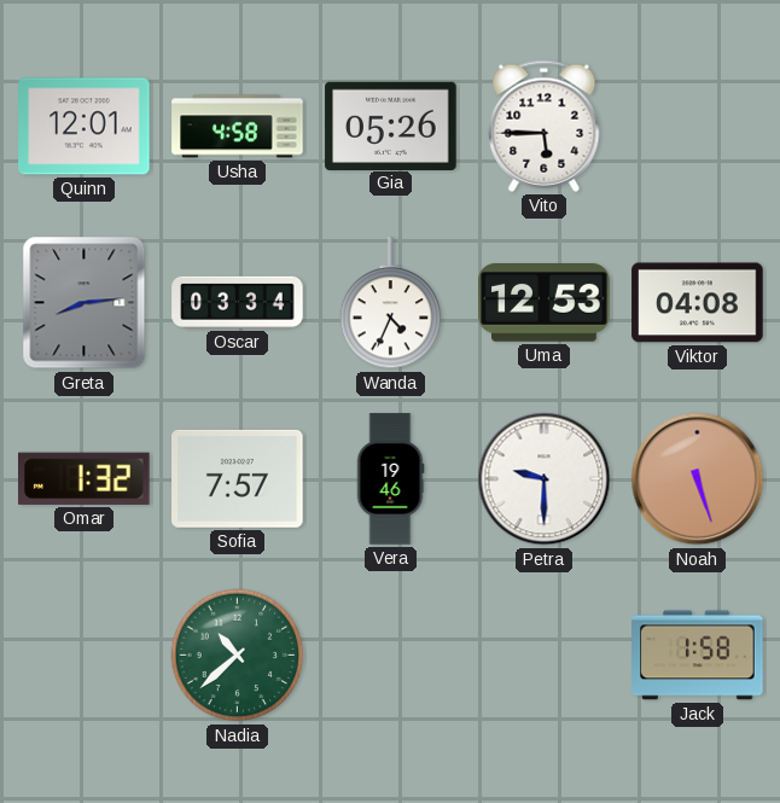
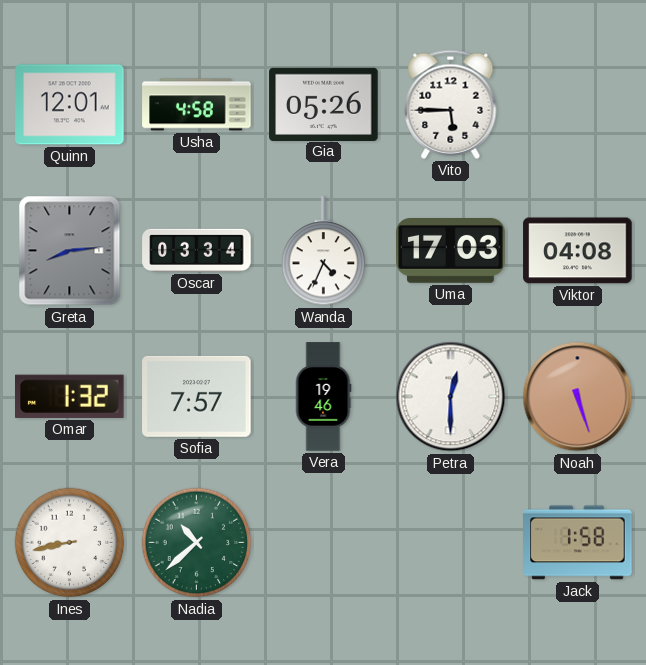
Uma: 12:53 -> 17:03 (451, 251)
Petra: 9:30 -> 12:30 (451, 397)
Ines: none -> 8:43 (70, 543)
